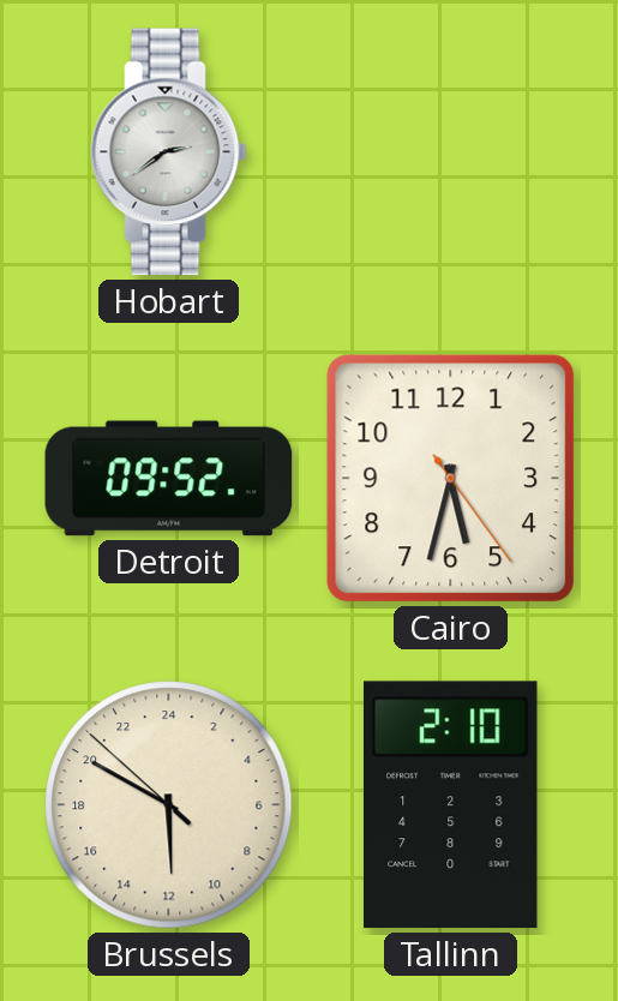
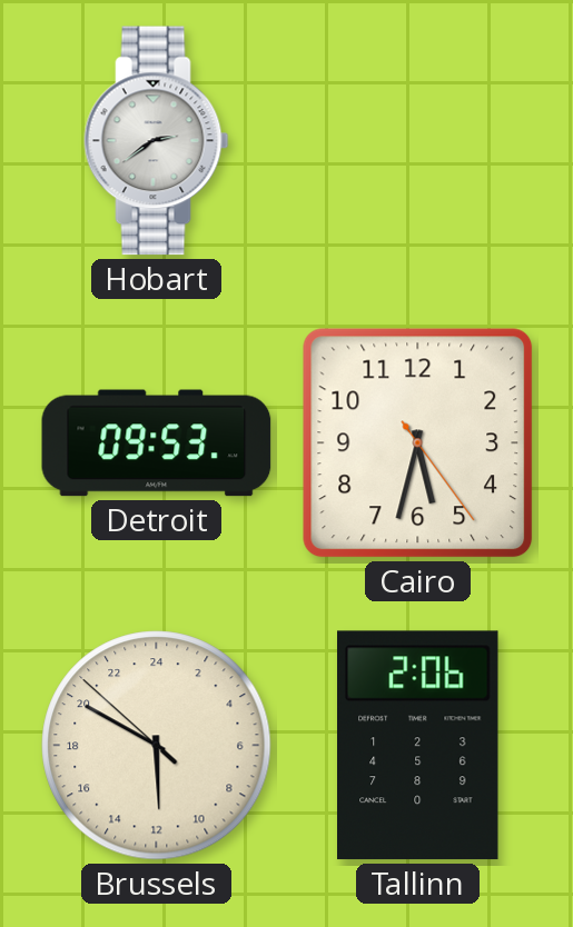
Detroit: 09:52 -> 09:53 (157, 443)
Tallinn: 2:10 -> 2:06 (418, 746)
